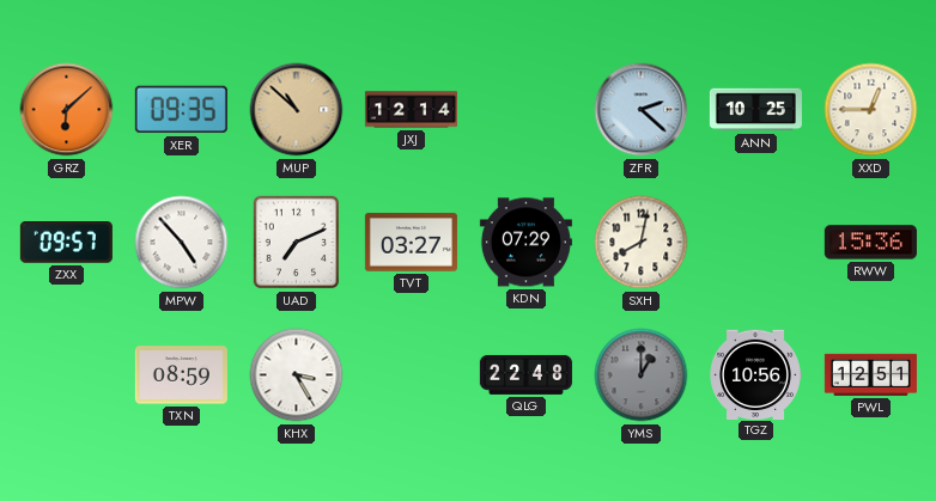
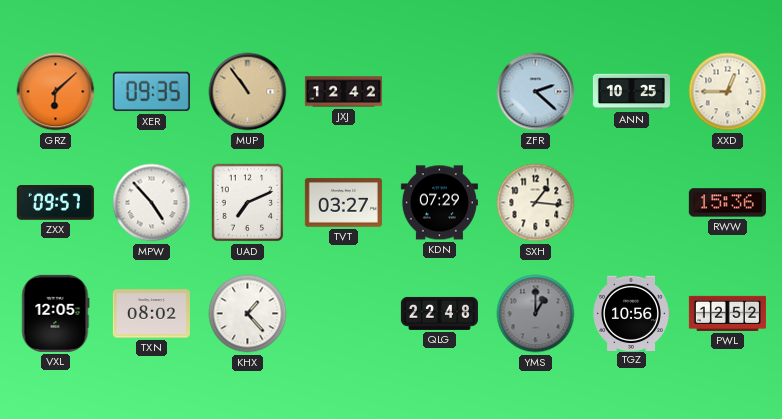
MUP: 10:52 -> 10:54 (248, 92)
JXJ: 12:14 -> 12:42 (343, 92)
SXH: 8:02 -> 1:16 (536, 203)
VXL: none -> 12:05 (56, 313)
TXN: 08:59 -> 08:02 (151, 314)
KHX: 3:25 -> 1:23 (248, 314)
PWL: 12:51 -> 12:52 (727, 313)
